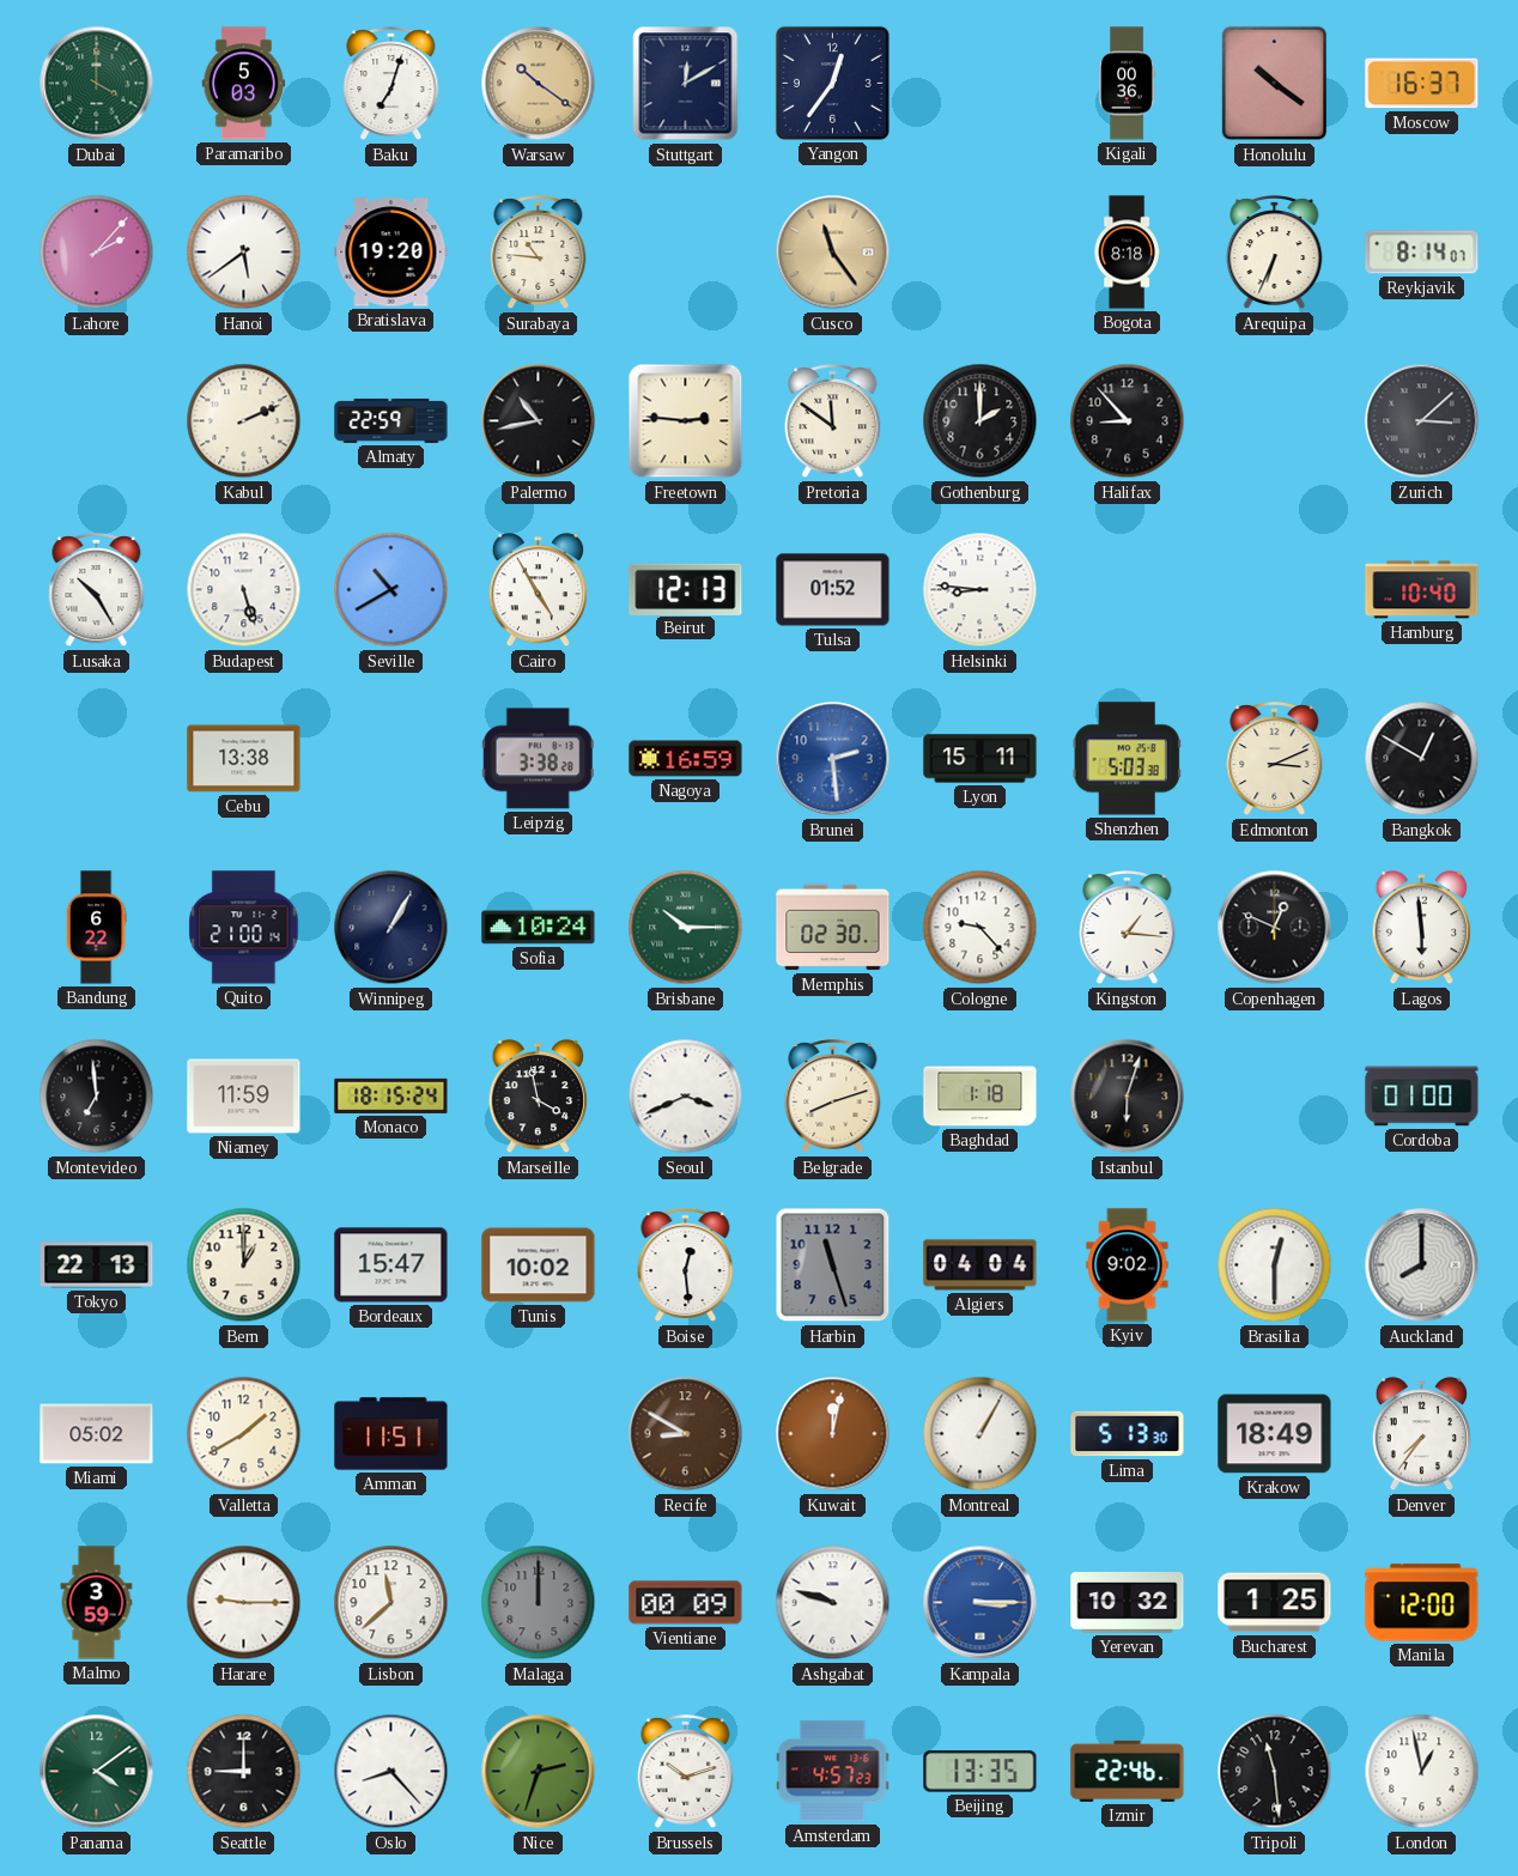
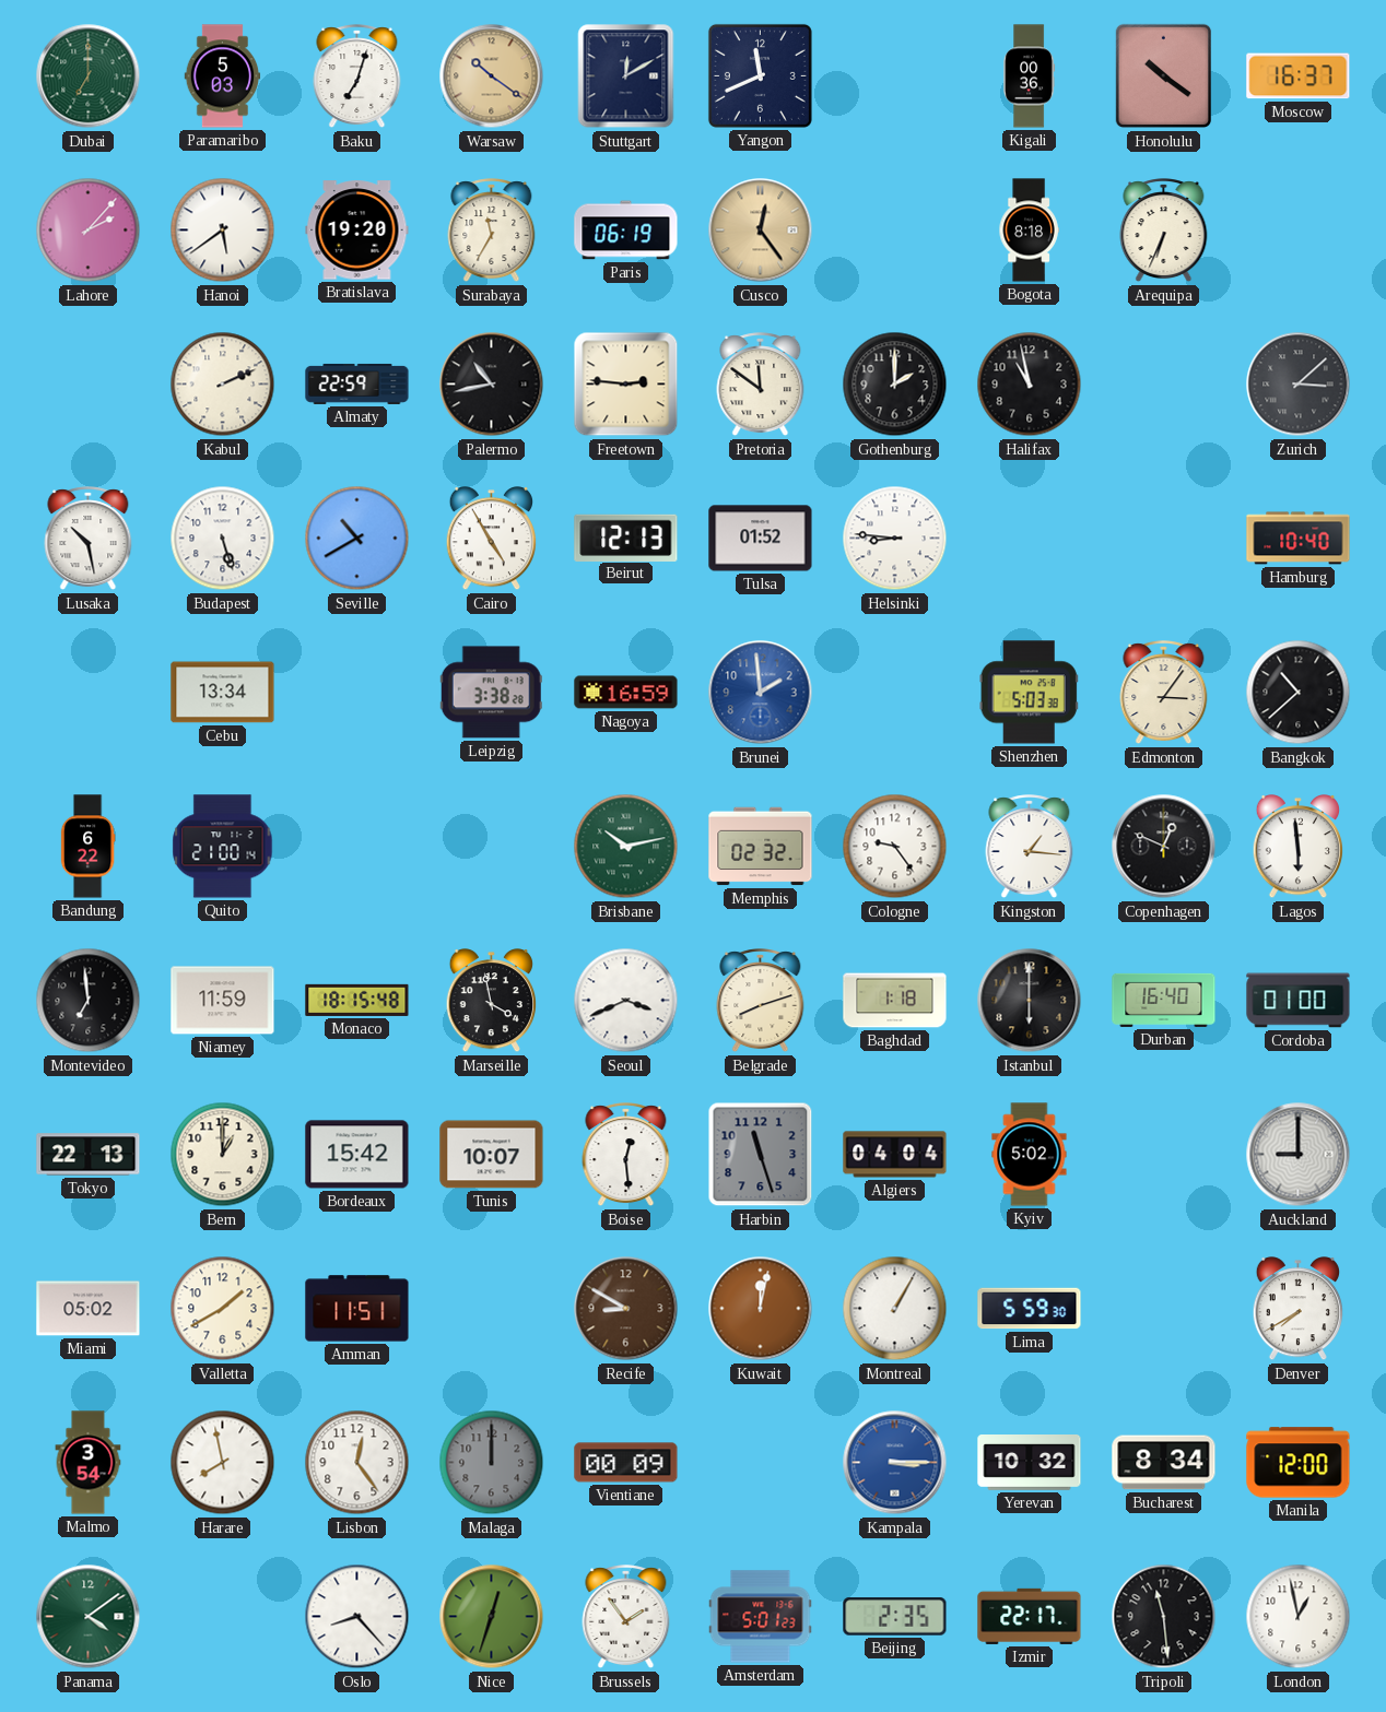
Dubai: 4:00 -> 7:00 (89, 76)
Yangon: 12:36 -> 11:41 (760, 75)
Surabaya: 10:46 -> 11:35 (492, 231)
Paris: none -> 06:19 (626, 231)
Cusco: 11:24 -> 12:24 (761, 231)
Reykjavik: 8:14 -> none (1422, 253)
Halifax: 8:53 -> 10:58 (1030, 385)
Lusaka: 10:25 -> 10:28 (89, 539)
Cebu: 13:38 -> 13:34 (223, 693)
Brunei: 2:29 -> 1:59 (761, 693)
Lyon: 15:11 -> none (980, 759)
Edmonton: 3:11 -> 3:06 (1164, 693)
Bangkok: 12:50 -> 10:38 (1299, 693)
Winnipeg: 1:05 -> none (391, 928)
Sofia: 10:24 -> none (539, 928)
Brisbane: 10:15 -> 10:13 (626, 847)
Memphis: 02:30 -> 02:32 (761, 847)
Cologne: 9:23 -> 9:24 (895, 847)
Monaco: 18:15:24 -> 18:15:48 (357, 1000)
Istanbul: 6:03 -> 6:00 (1030, 1001)
Durban: none -> 16:40 (1164, 1000)
Bordeaux: 15:47 -> 15:42 (357, 1155)
Tunis: 10:02 -> 10:07 (492, 1155)
Kyiv: 9:02 -> 5:02 (1030, 1155)
Brasilia: 12:30 -> none (1275, 1265)
Auckland: 8:00 -> 9:00 (1299, 1155)
Lima: 5:13 -> 5:59 (1030, 1309)
Krakow: 18:49 -> none (1275, 1434)
Denver: 7:36 -> 7:40 (1297, 1309)
Malmo: 3:59 -> 3:54 (89, 1463)
Harare: 9:15 -> 7:58 (223, 1463)
Lisbon: 11:38 -> 12:24 (357, 1463)
Ashgabat: 9:48 -> none (833, 1603)
Bucharest: 1:25 -> 8:34 (1164, 1463)
Seattle: 9:00 -> none (244, 1772)
Nice: 2:33 -> 12:33 (492, 1617)
Brussels: 10:12 -> 1:54 (626, 1617)
Amsterdam: 4:57 -> 5:01 (761, 1617)
Beijing: 13:35 -> 2:35 (895, 1617)
Izmir: 22:46 -> 22:17 (1030, 1616)
